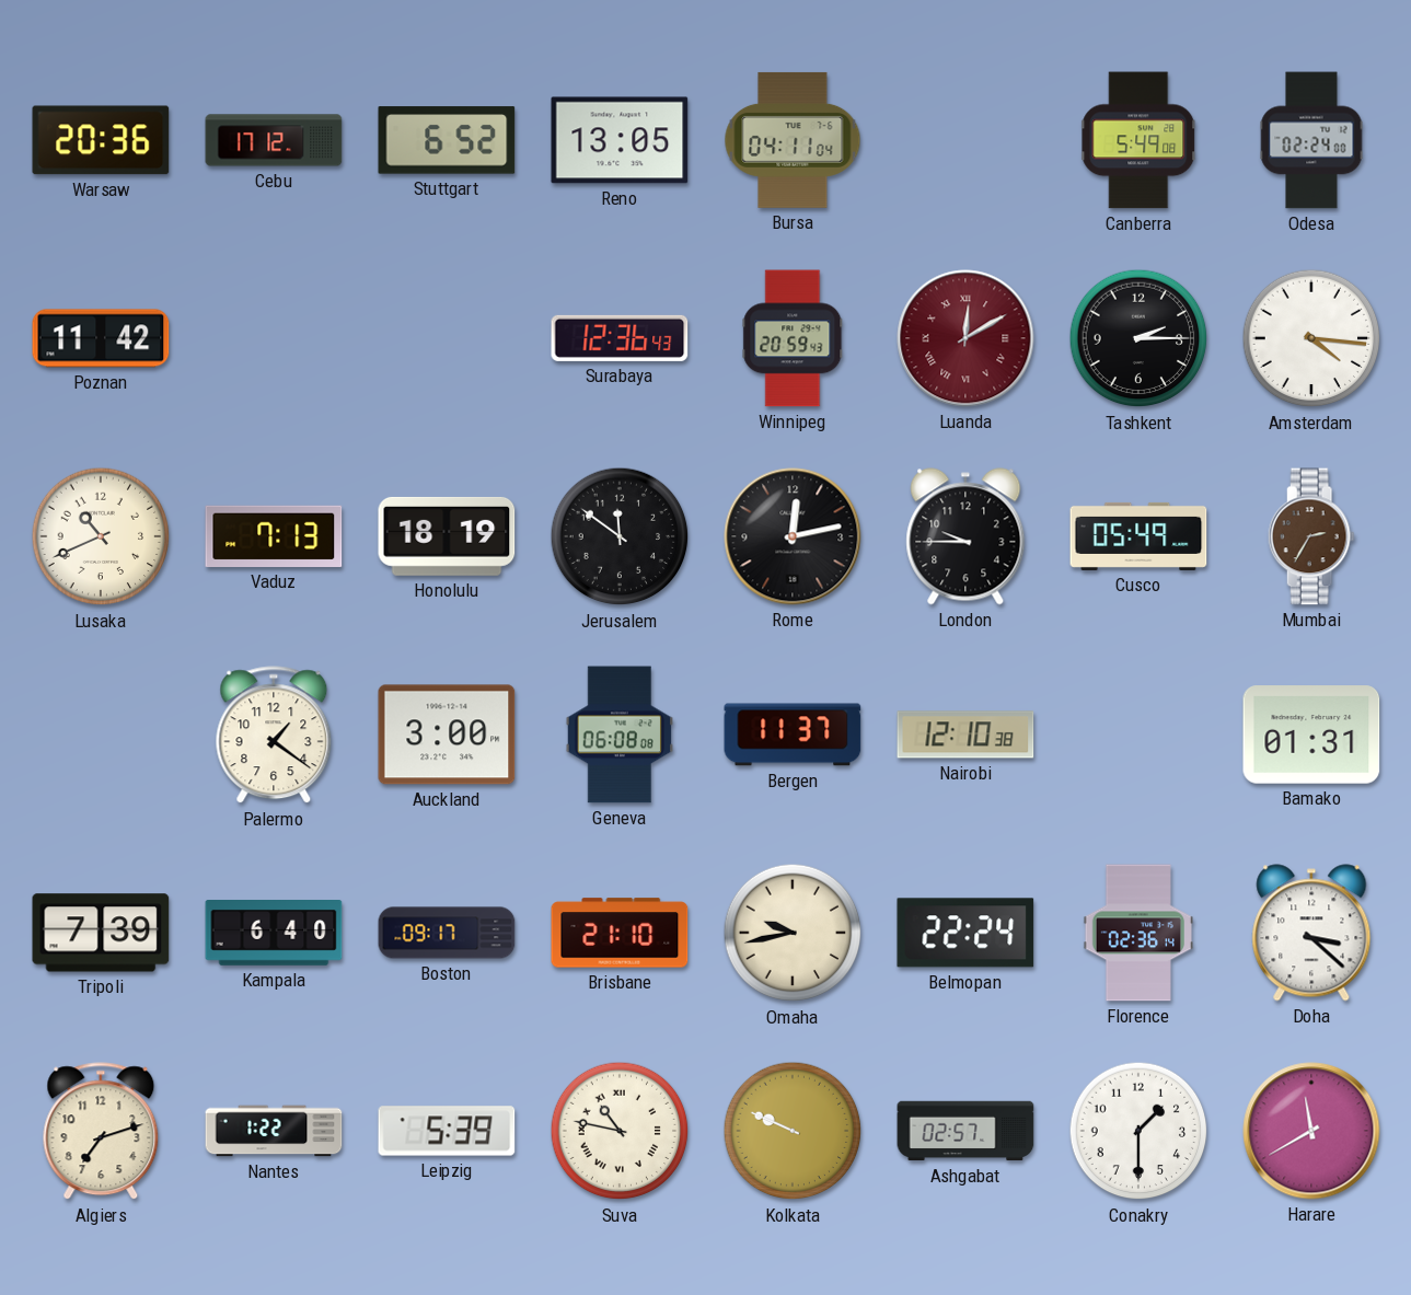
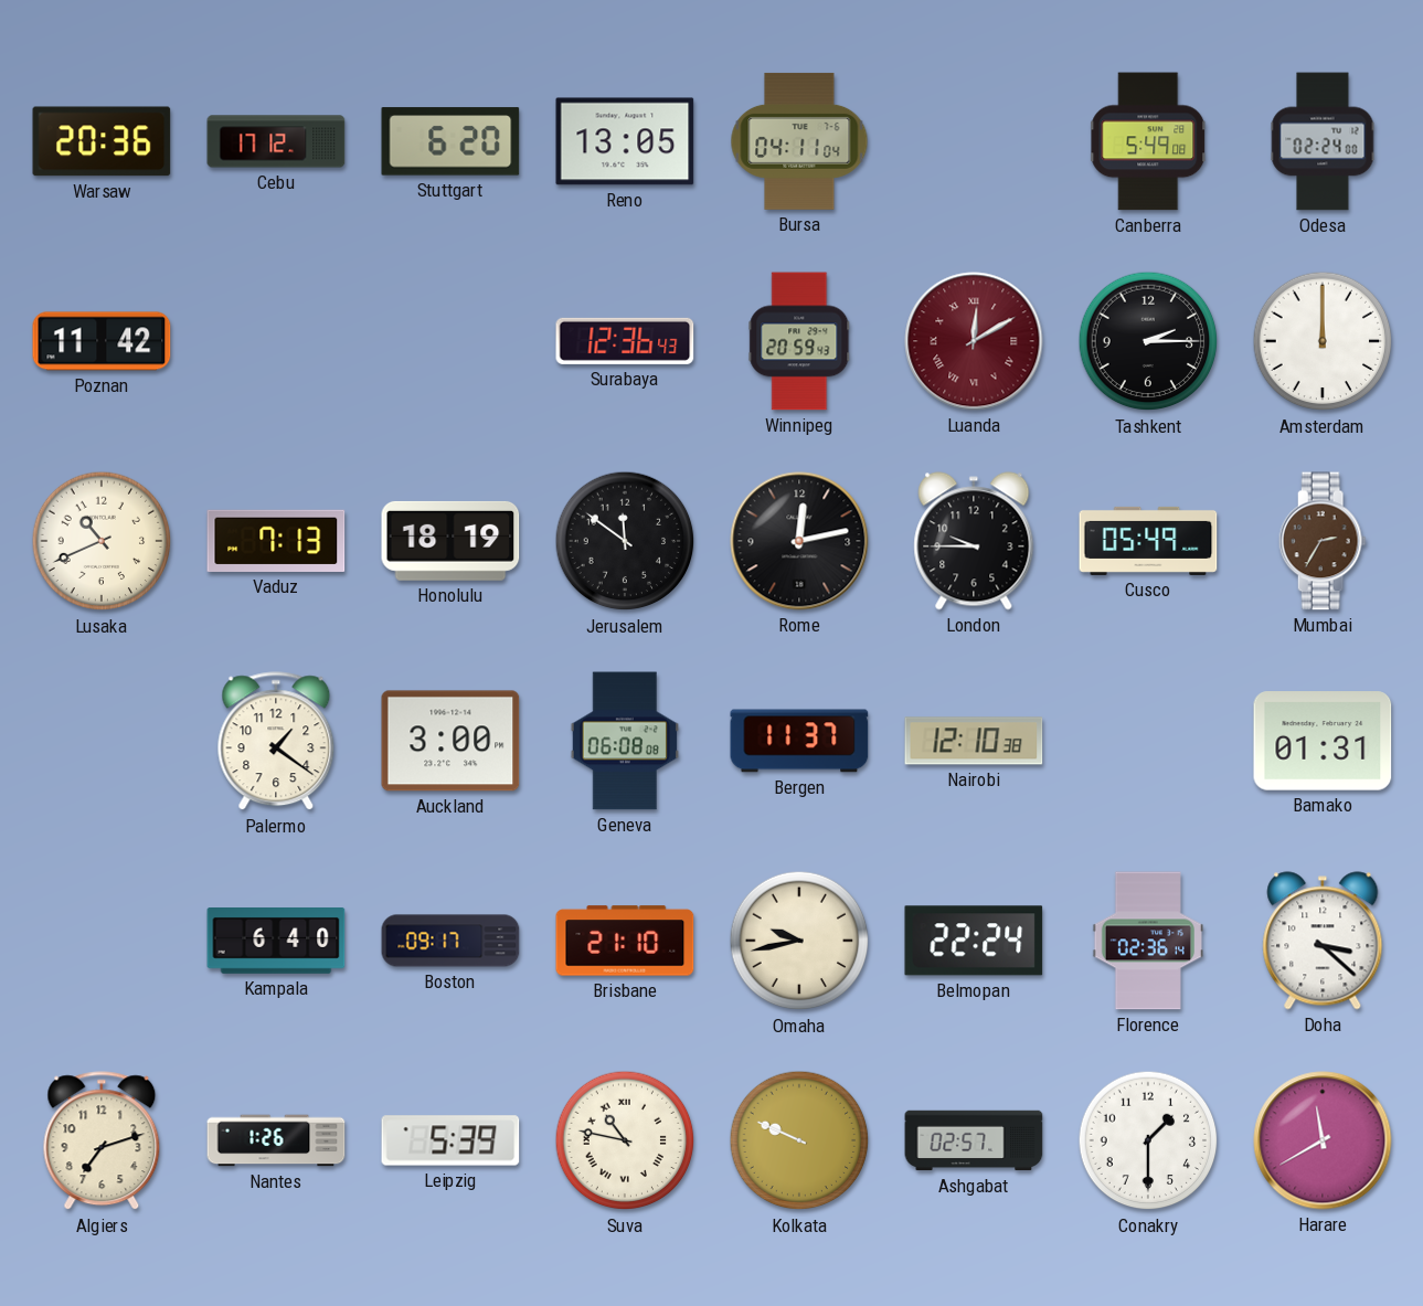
Stuttgart: 6:52 -> 6:20 (450, 141)
Amsterdam: 4:16 -> 12:00 (1323, 341)
Tripoli: 7:39 -> none (101, 933)
Nantes: 1:22 -> 1:26 (276, 1140)
